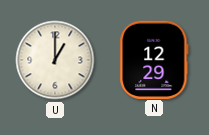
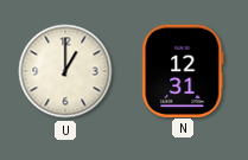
N: 12:29 -> 12:31 (183, 70)
